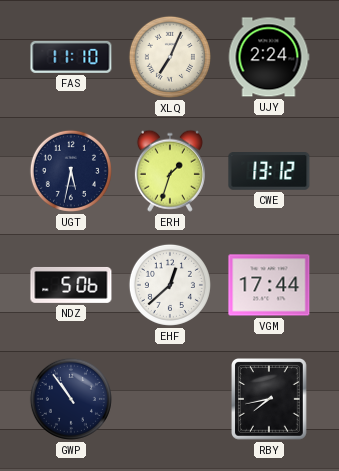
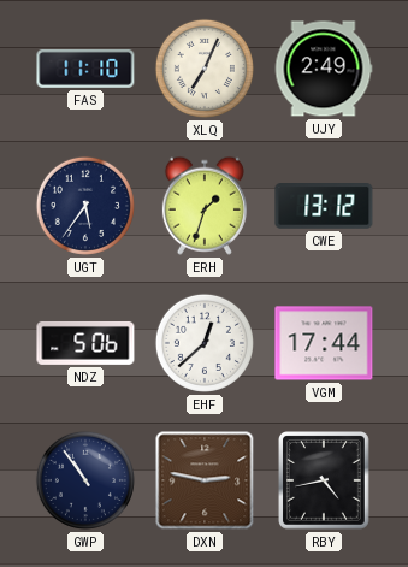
UJY: 2:24 -> 2:49 (324, 69)
UGT: 5:32 -> 5:36 (85, 206)
DXN: none -> 2:47 (205, 480)
RBY: 7:43 -> 4:43 (325, 480)
